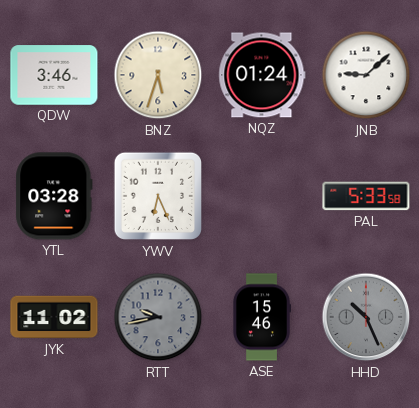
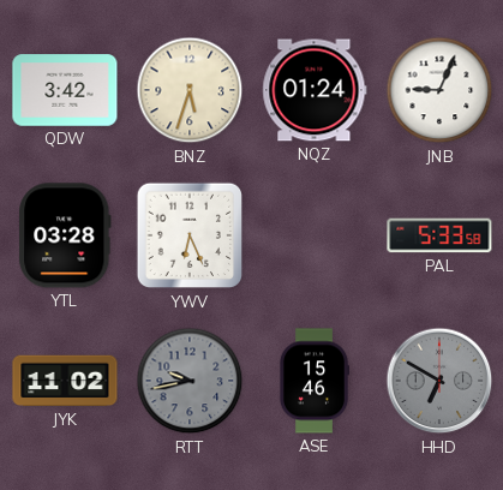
QDW: 3:46 -> 3:42 (65, 90)
JNB: 9:08 -> 9:04 (439, 90)
HHD: 10:26 -> 6:50 (439, 381)
